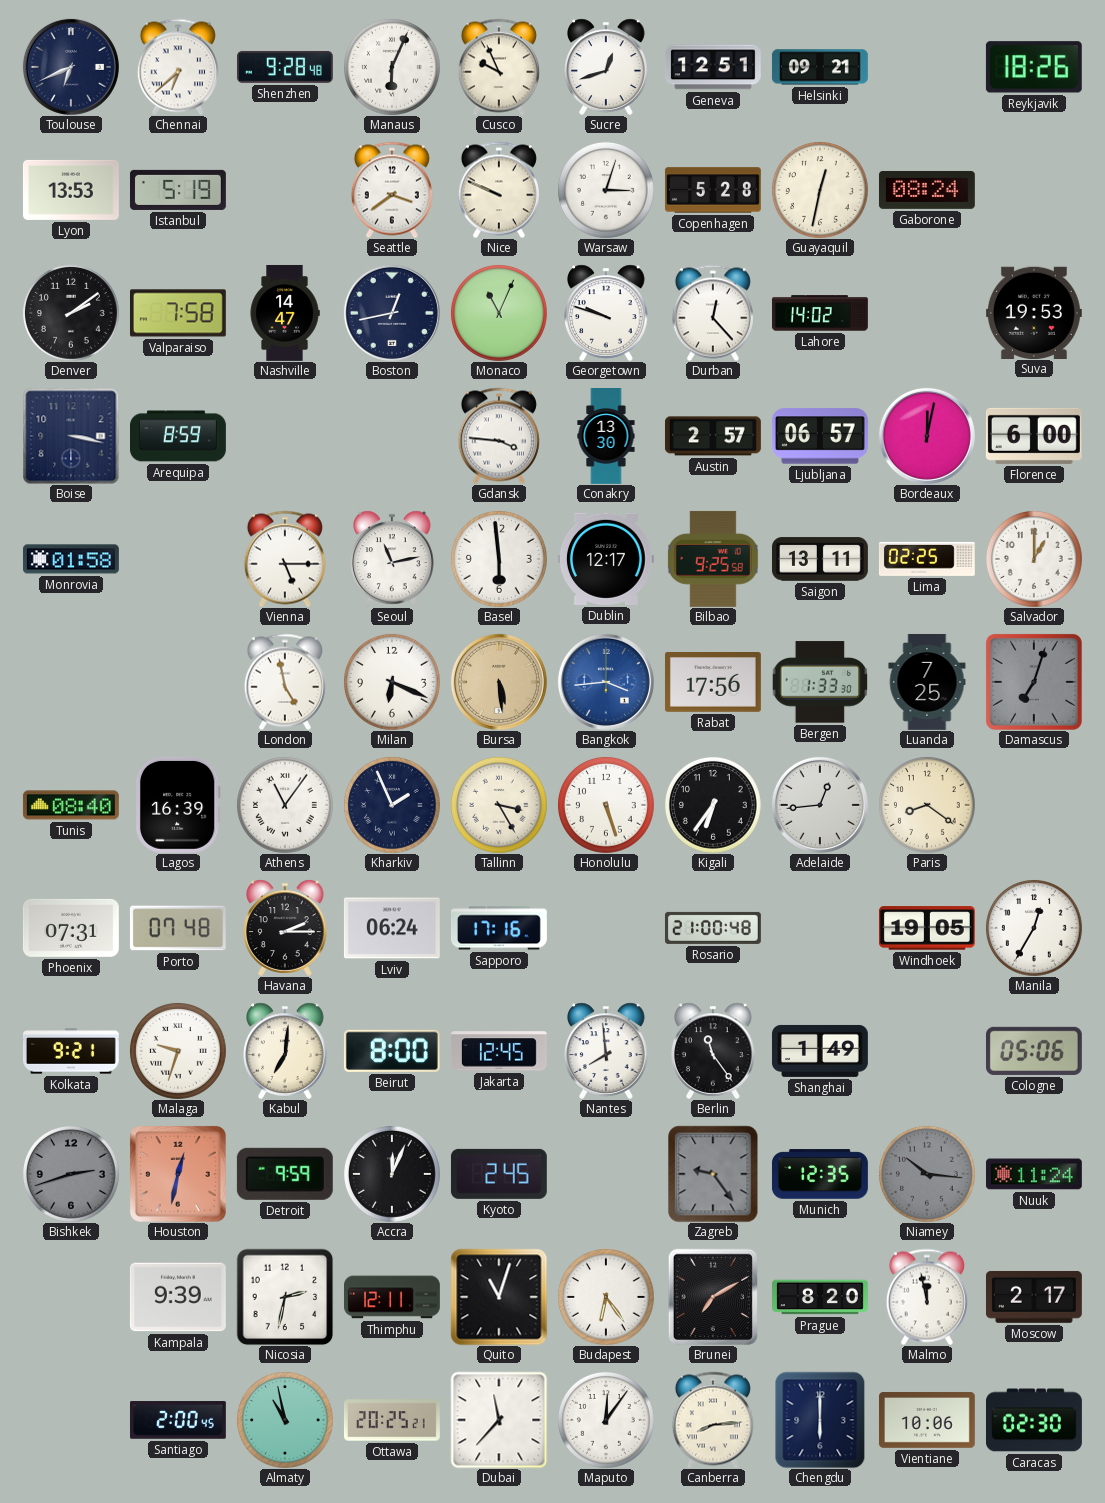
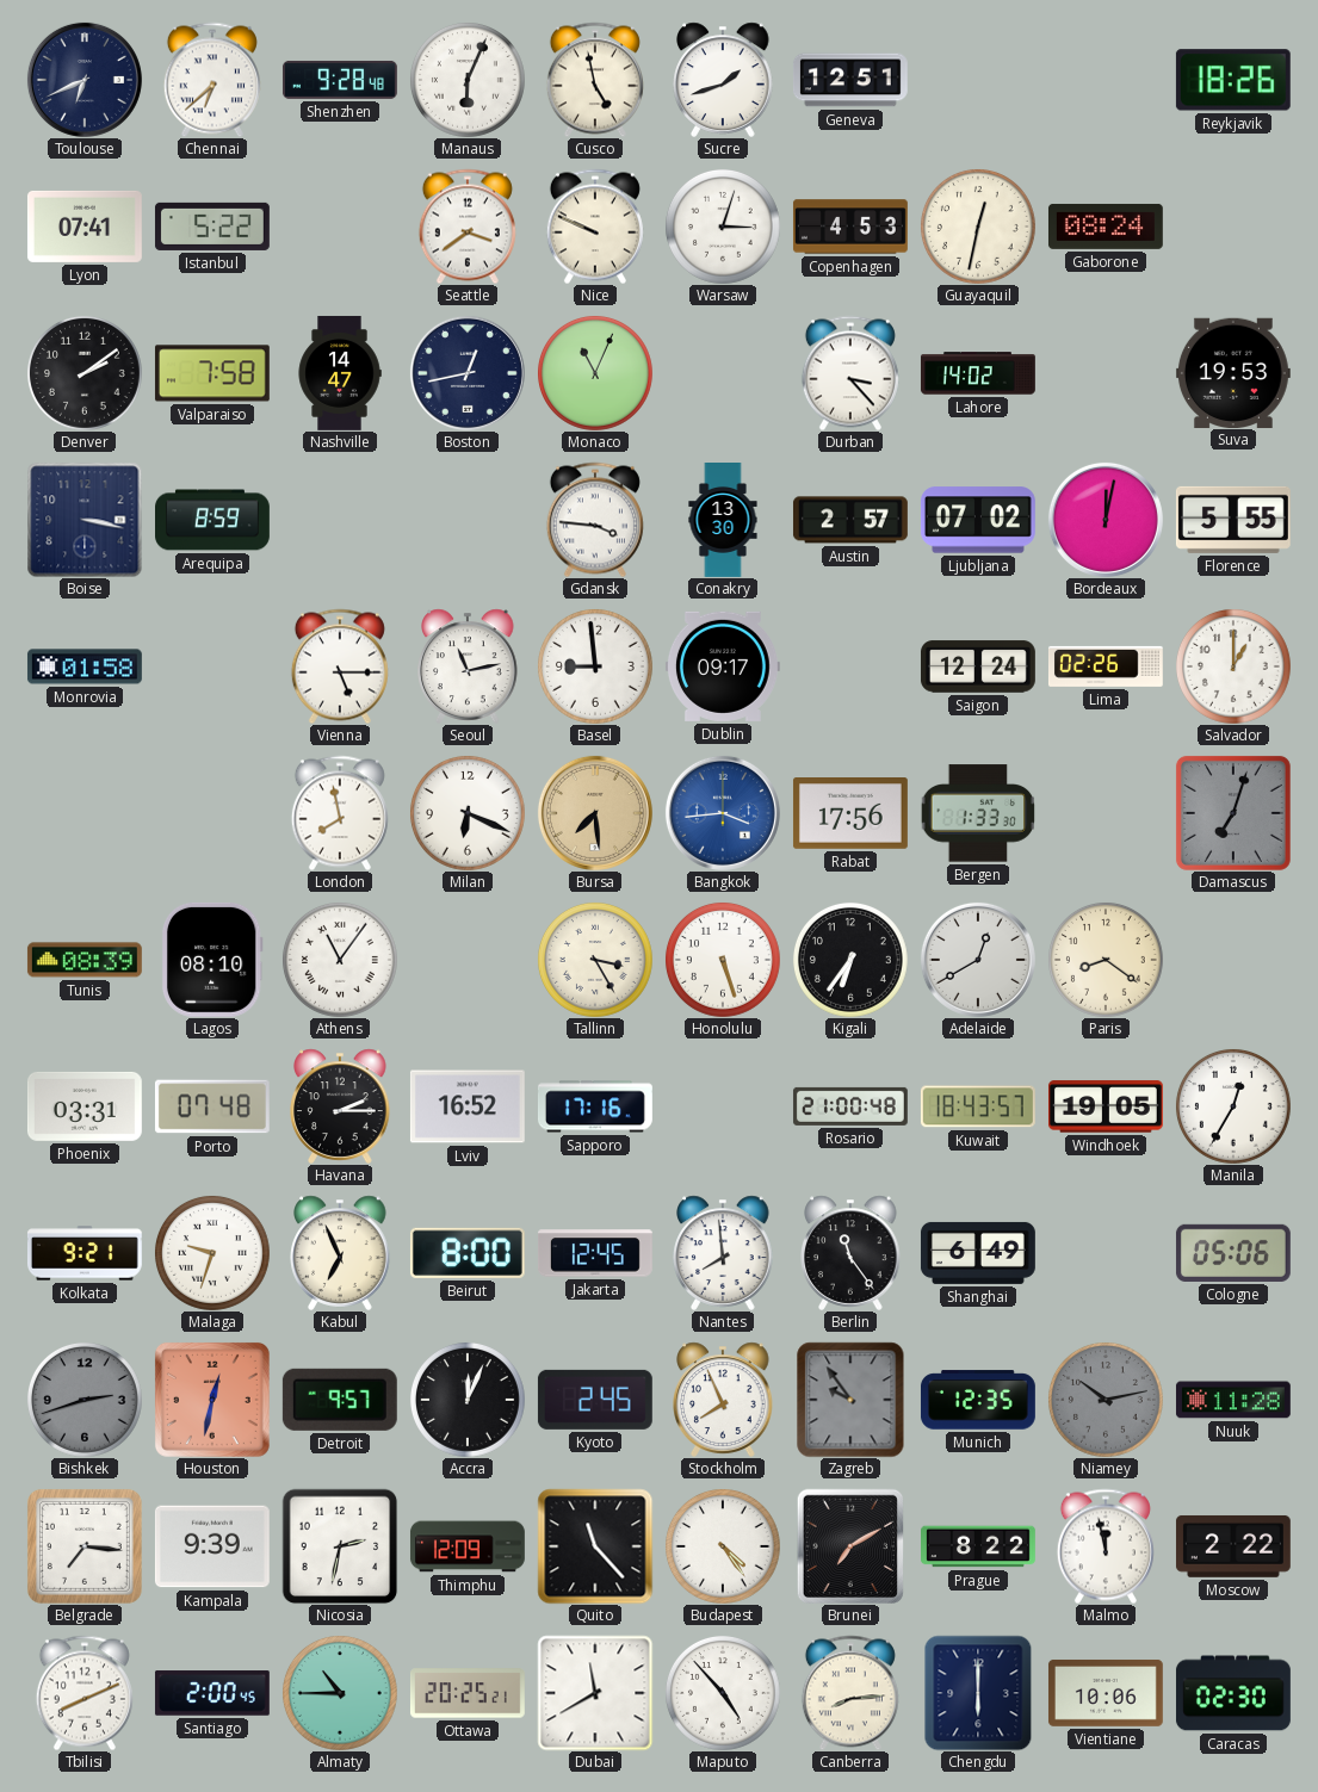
Cusco: 9:56 -> 4:58 (595, 80)
Sucre: 12:42 -> 1:42 (723, 80)
Helsinki: 09:21 -> none (820, 67)
Lyon: 13:53 -> 07:41 (85, 227)
Istanbul: 5:19 -> 5:22 (212, 227)
Copenhagen: 5:28 -> 4:53 (850, 227)
Georgetown: 9:48 -> none (606, 313)
Durban: 12:23 -> 3:23 (850, 373)
Ljubljana: 06:57 -> 07:02 (978, 520)
Florence: 6:00 -> 5:55 (1233, 520)
Basel: 5:59 -> 8:59 (595, 666)
Dublin: 12:17 -> 09:17 (723, 666)
Bilbao: 9:25 -> none (713, 559)
Saigon: 13:11 -> 12:24 (978, 666)
Lima: 02:25 -> 02:26 (1106, 666)
London: 4:58 -> 7:58 (340, 813)
Bursa: 5:29 -> 7:29 (595, 813)
Luanda: 7:25 -> none (927, 682)
Tunis: 08:40 -> 08:39 (85, 960)
Lagos: 16:39 -> 08:10 (212, 960)
Kharkiv: 1:56 -> none (392, 805)
Adelaide: 12:44 -> 12:40 (978, 960)
Phoenix: 07:31 -> 03:31 (85, 1106)
Lviv: 06:24 -> 16:52 (468, 1106)
Kuwait: none -> 18:43 (978, 1106)
Kabul: 7:01 -> 6:56 (340, 1253)
Shanghai: 1:49 -> 6:49 (978, 1253)
Detroit: 9:59 -> 9:57 (340, 1400)
Stockholm: none -> 7:56 (723, 1400)
Zagreb: 9:24 -> 9:54 (850, 1400)
Niamey: 10:16 -> 10:13 (1106, 1400)
Nuuk: 11:24 -> 11:28 (1233, 1400)
Belgrade: none -> 7:16 (85, 1546)
Thimphu: 12:11 -> 12:09 (468, 1546)
Quito: 11:03 -> 11:23 (595, 1546)
Budapest: 6:24 -> 4:24 (723, 1546)
Prague: 8:20 -> 8:22 (979, 1546)
Moscow: 2:17 -> 2:22 (1233, 1546)
Tbilisi: none -> 8:11 (85, 1693)
Almaty: 10:58 -> 10:45 (340, 1693)
Dubai: 11:37 -> 11:40 (595, 1693)
Maputo: 12:06 -> 4:53 (723, 1693)
